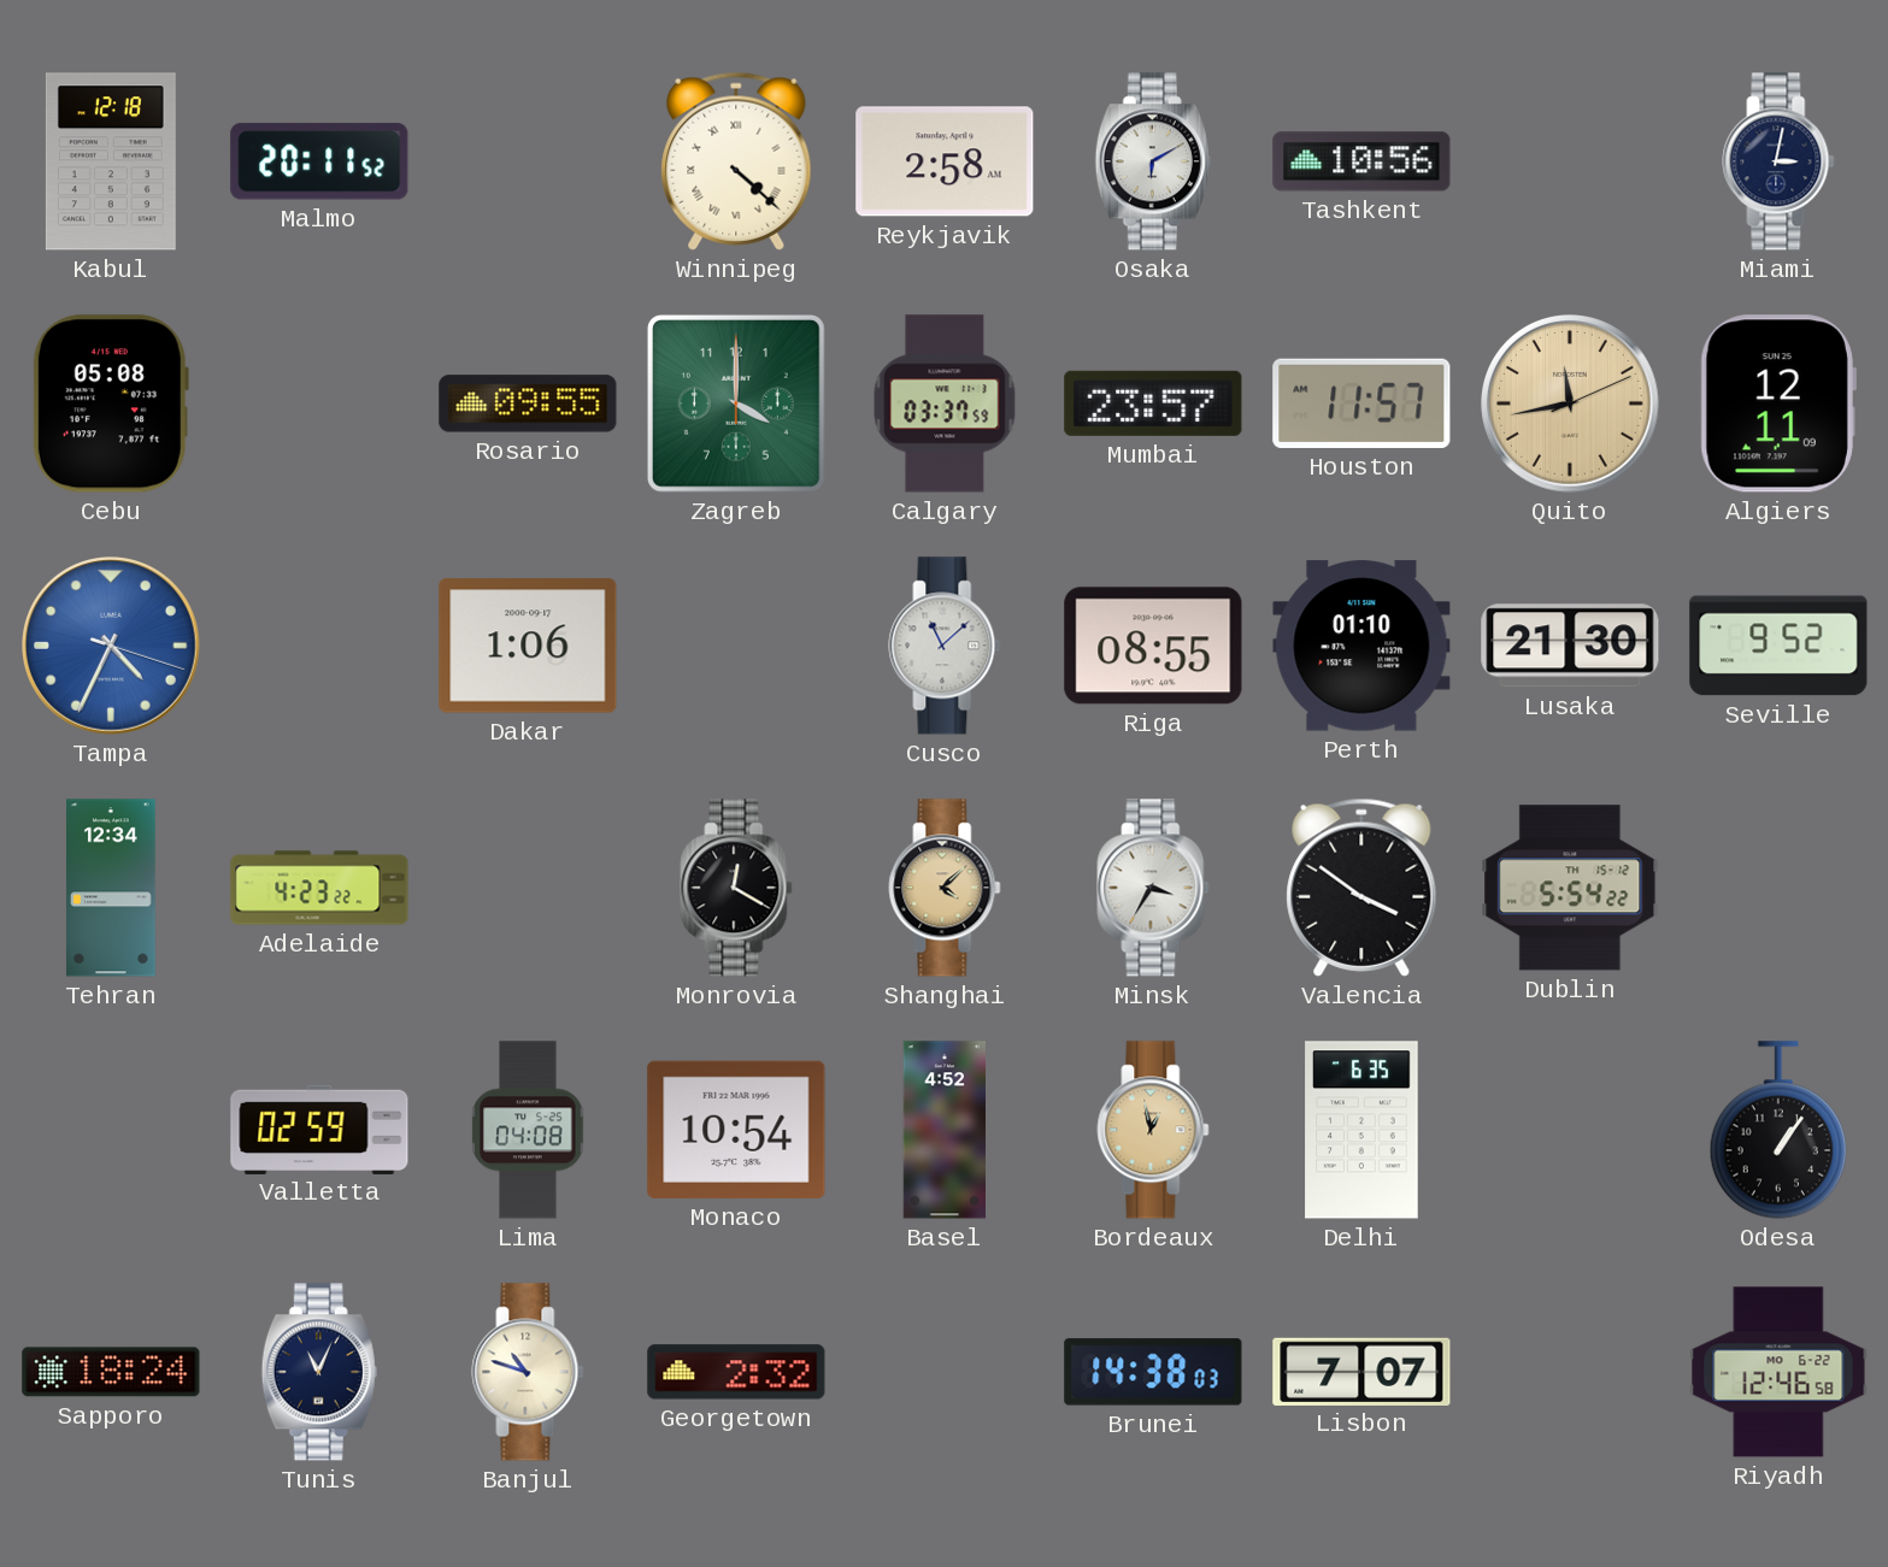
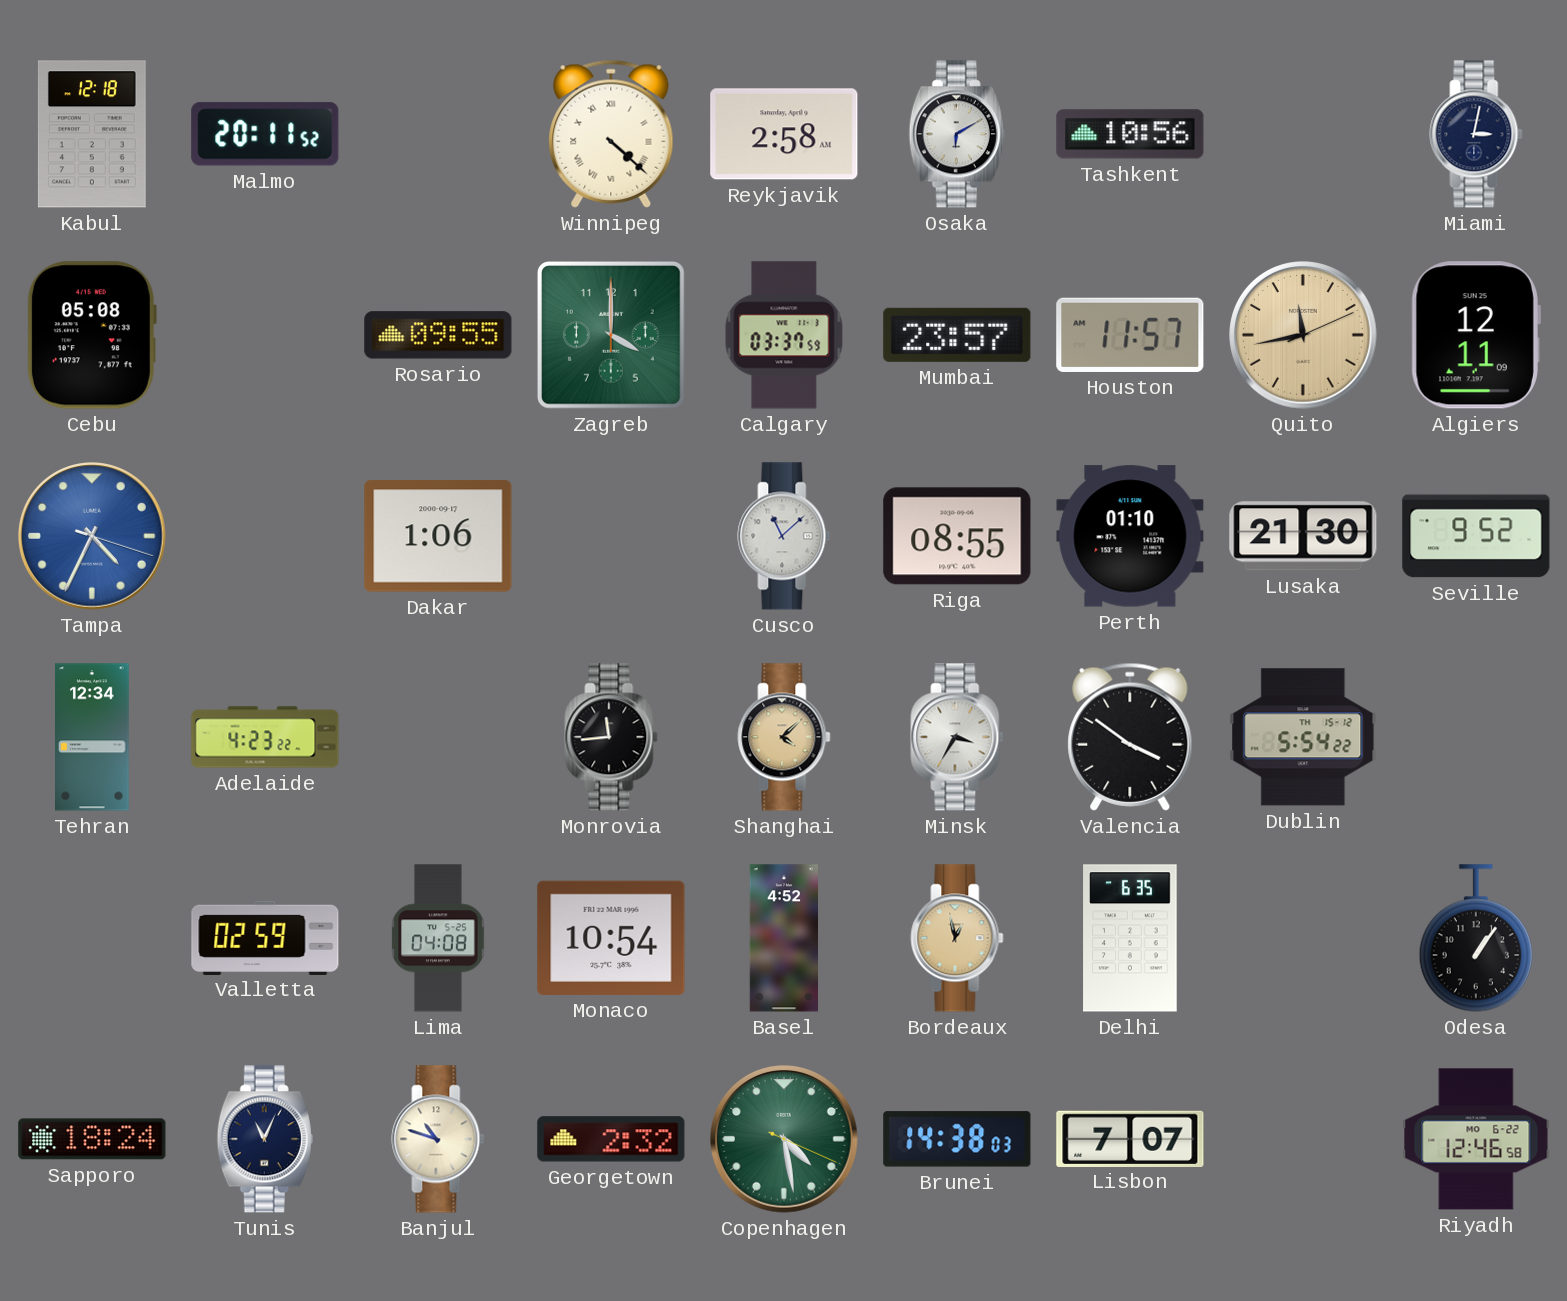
Monrovia: 12:20 -> 11:44 (611, 737)
Copenhagen: none -> 4:28 (785, 1140)
